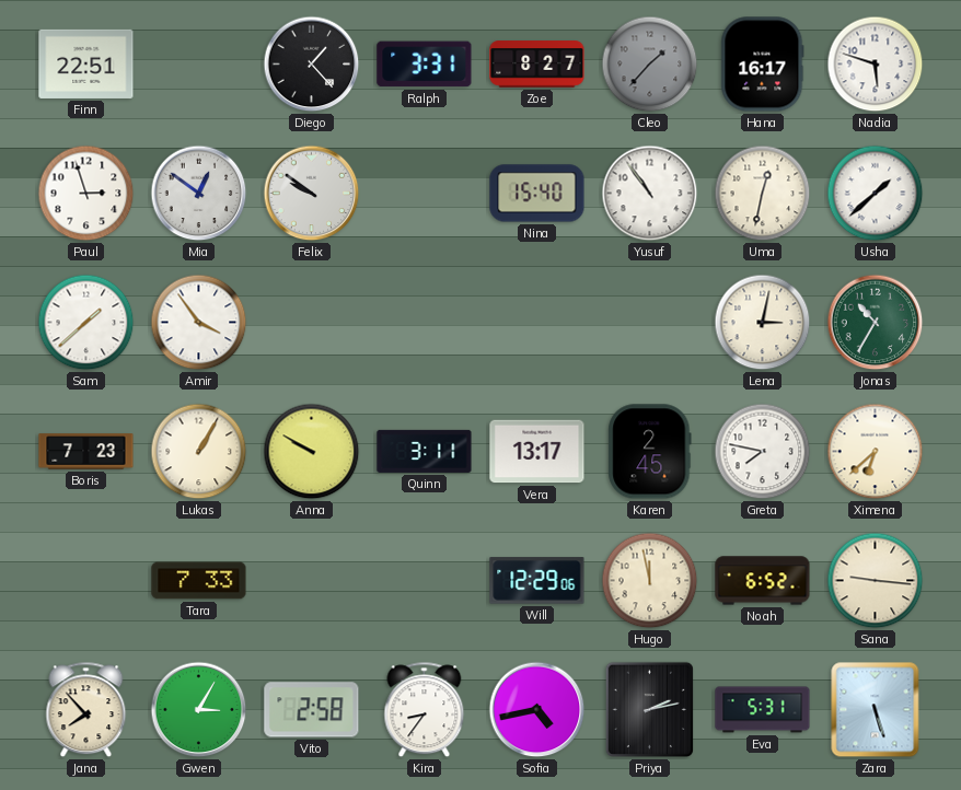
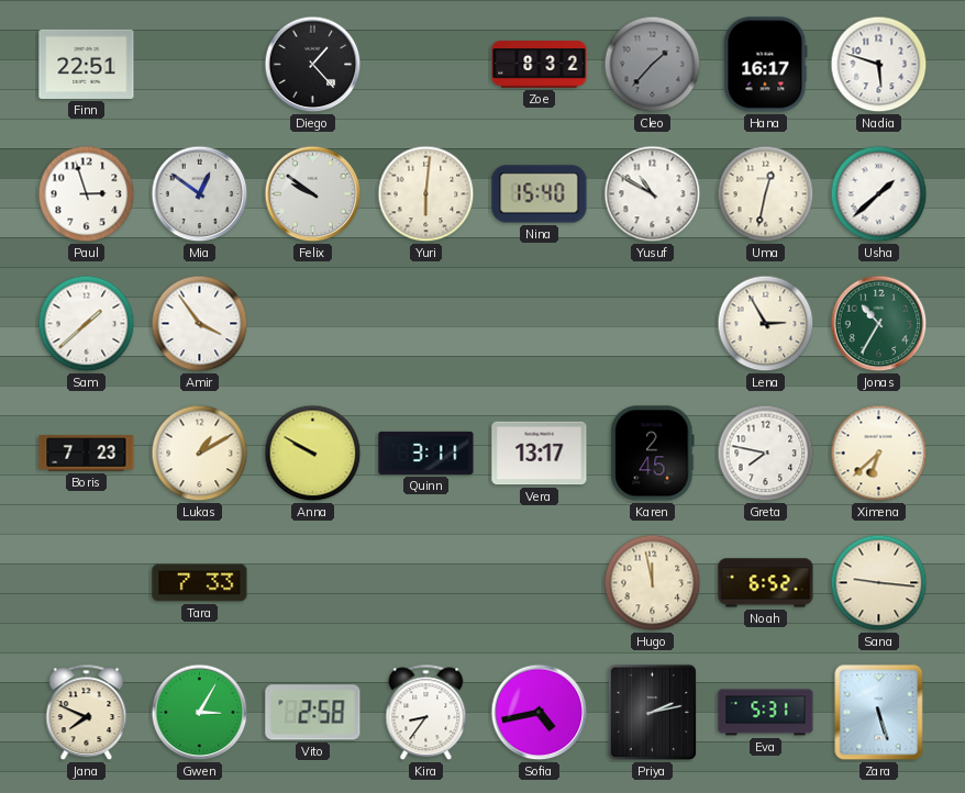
Ralph: 3:31 -> none (425, 65)
Zoe: 8:27 -> 8:32 (540, 65)
Yuri: none -> 6:01 (426, 194)
Yusuf: 10:54 -> 10:50 (653, 194)
Lena: 3:02 -> 2:55 (766, 324)
Lukas: 1:05 -> 1:10 (200, 454)
Will: 12:29 -> none (537, 581)
Jana: 7:53 -> 7:49 (87, 713)
